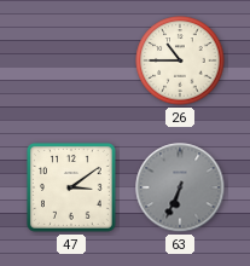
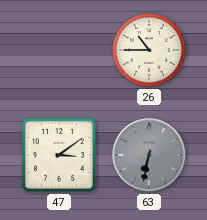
63: 6:34 -> 6:32 (149, 155)
